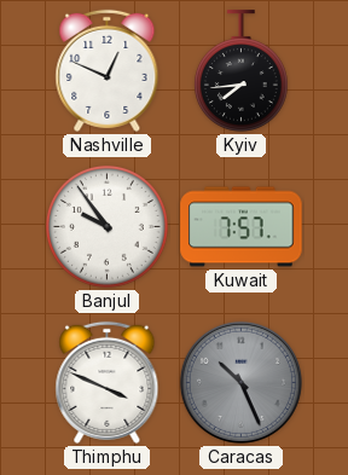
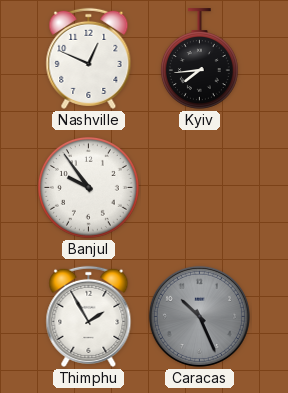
Kuwait: 7:57 -> none (242, 227)
Thimphu: 3:49 -> 1:55 (89, 316)
